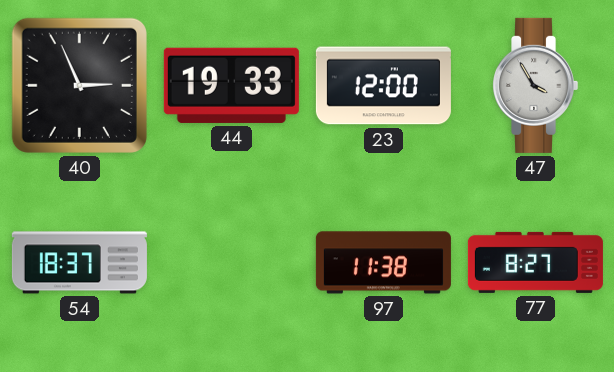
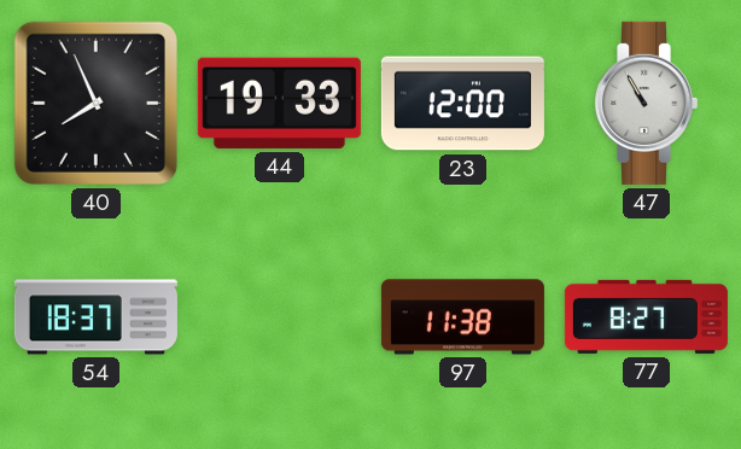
40: 2:56 -> 7:56 (95, 103)
47: 3:55 -> 10:55 (647, 103)
